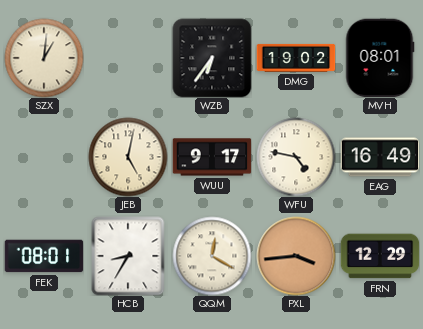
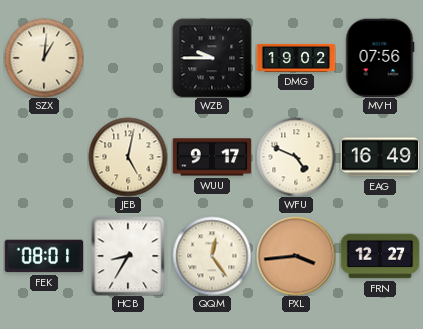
WZB: 6:36 -> 9:45 (212, 58)
MVH: 08:01 -> 07:56 (380, 58)
WFU: 4:47 -> 4:49 (296, 157)
QQM: 12:20 -> 12:24 (212, 256)
FRN: 12:29 -> 12:27 (380, 256)
